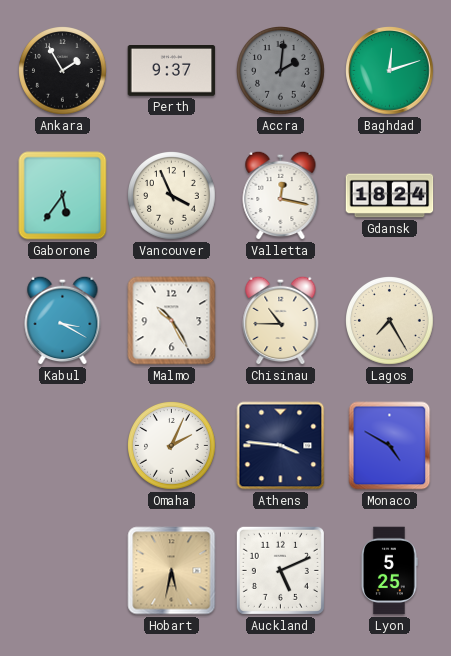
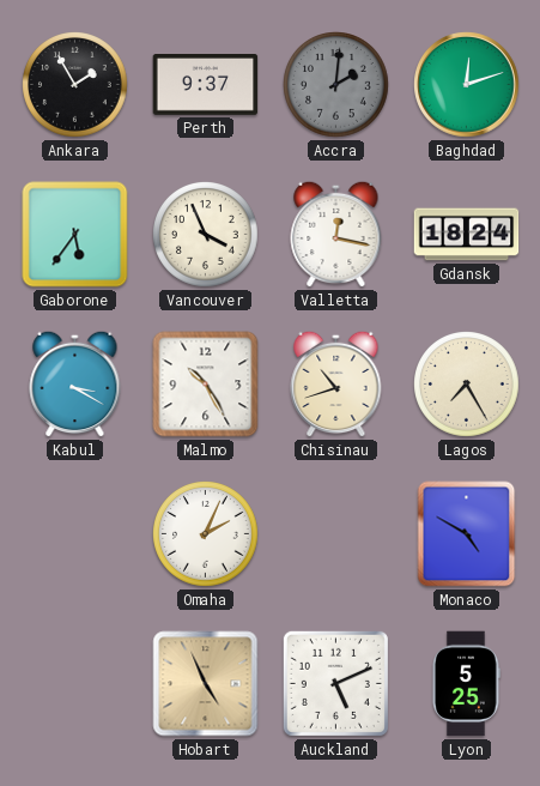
Chisinau: 10:45 -> 10:42 (336, 383)
Athens: 3:46 -> none (281, 446)
Hobart: 5:32 -> 4:56 (206, 684)
